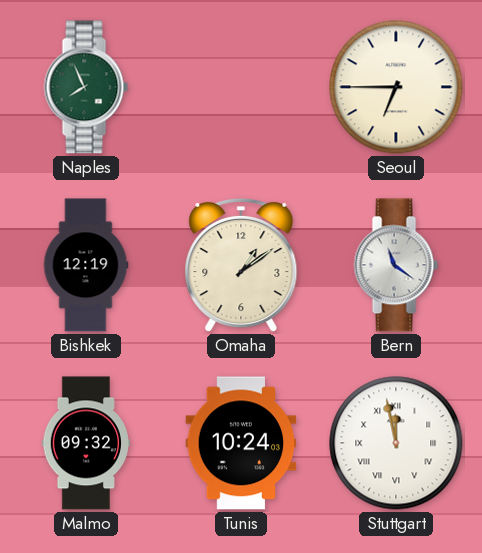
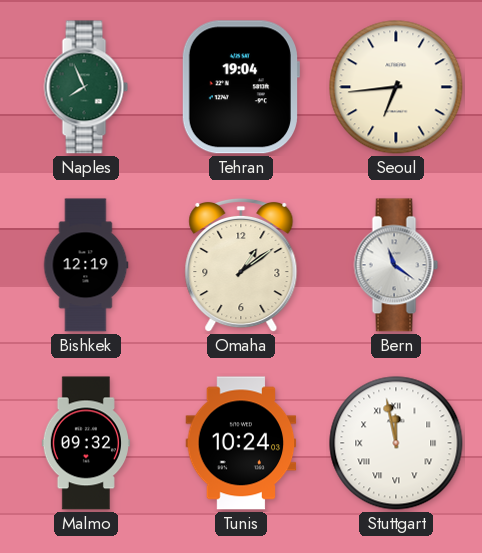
Tehran: none -> 19:04 (240, 87)
Seoul: 6:45 -> 6:44 (396, 87)
